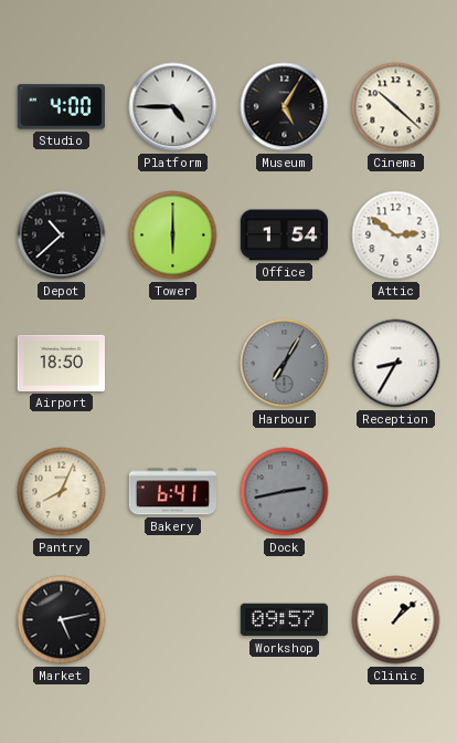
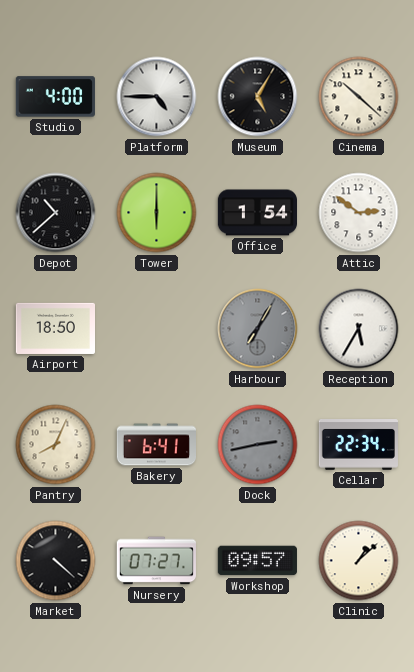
Reception: 8:35 -> 5:35 (359, 329)
Cellar: none -> 22:34 (358, 445)
Market: 5:13 -> 4:22 (56, 561)
Nursery: none -> 07:27 (156, 561)
